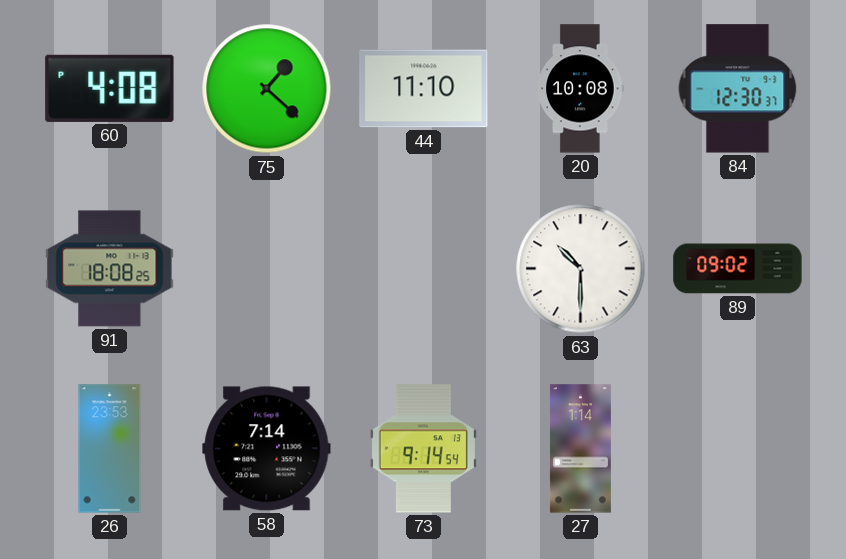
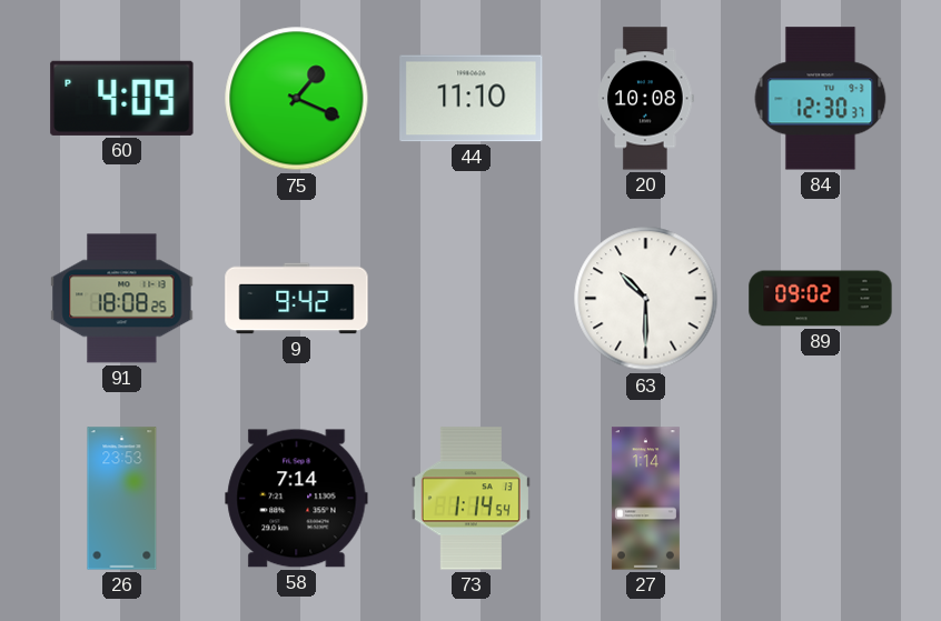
60: 4:08 -> 4:09 (122, 98)
75: 1:22 -> 1:19 (297, 99)
9: none -> 9:42 (297, 299)
73: 9:14 -> 1:14 (471, 499)
